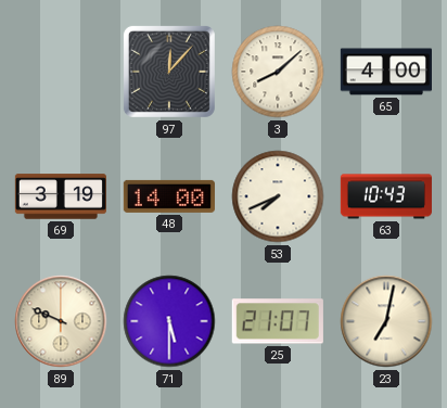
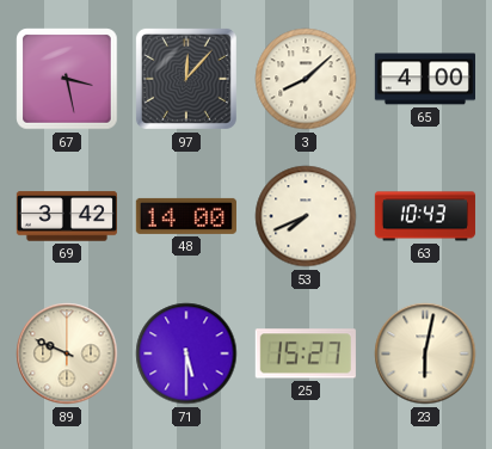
67: none -> 3:28 (67, 79)
69: 3:19 -> 3:42 (67, 216)
25: 21:07 -> 15:27 (306, 353)
23: 7:02 -> 6:02 (425, 353)
